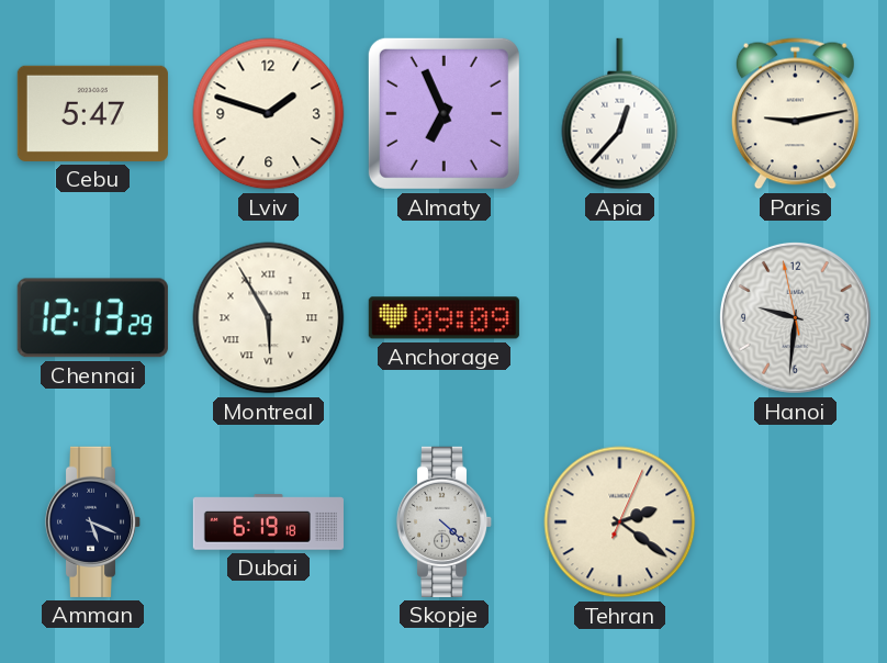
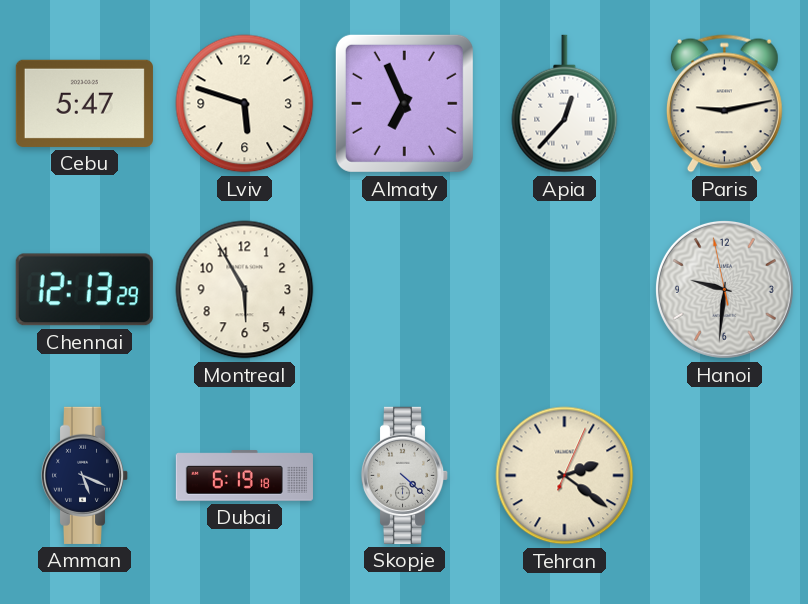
Lviv: 1:48 -> 5:48 (245, 104)
Montreal numerals: Roman -> Arabic (245, 290)
Anchorage: 09:09 -> none (443, 318)
